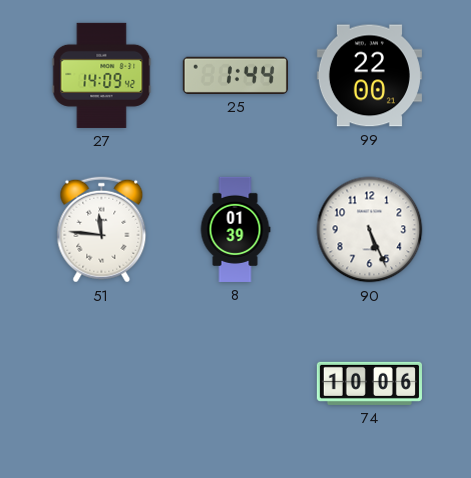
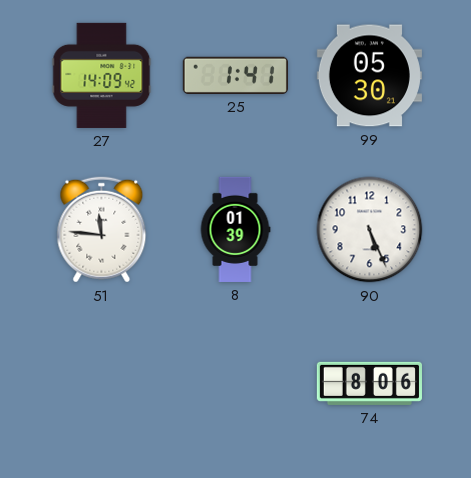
25: 1:44 -> 1:41 (235, 75)
99: 22:00 -> 05:30 (369, 76)
74: 10:06 -> 8:06 (369, 383)
